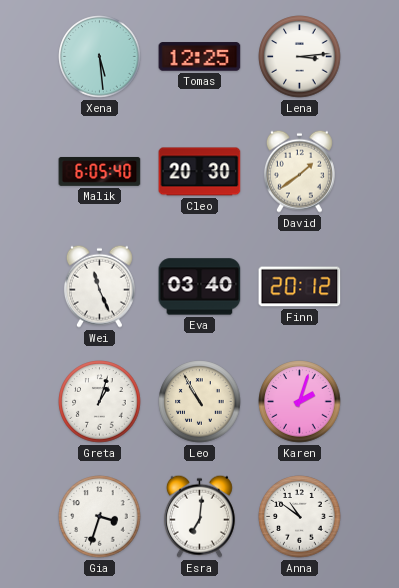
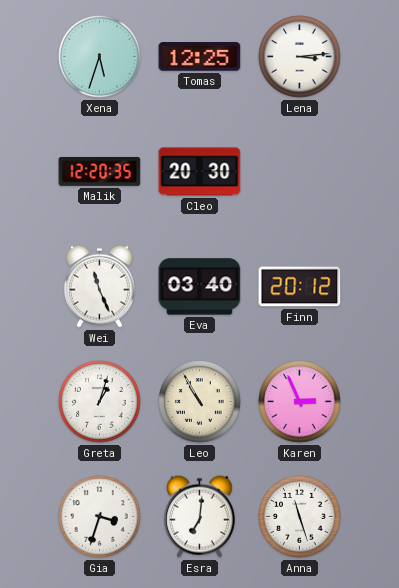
Xena: 5:29 -> 5:33 (100, 57)
Malik: 6:05 -> 12:20 (100, 171)
David: 1:39 -> none (299, 171)
Karen: 2:03 -> 2:56 (300, 402)
Anna: 10:51 -> 11:27 (300, 517)
